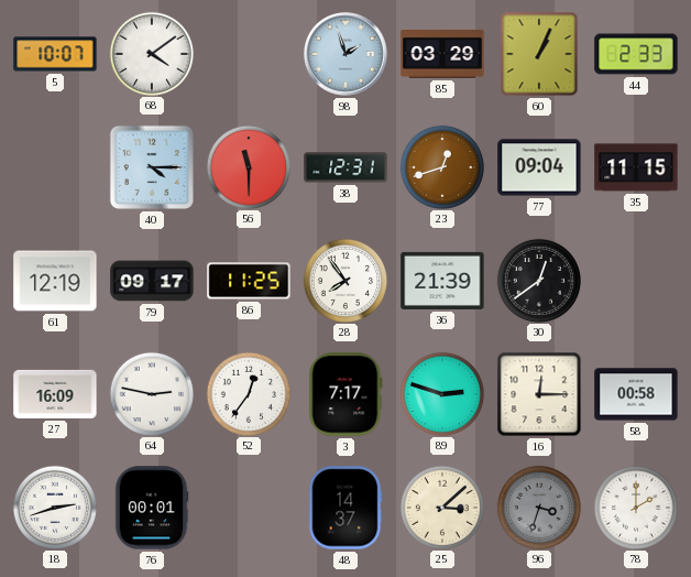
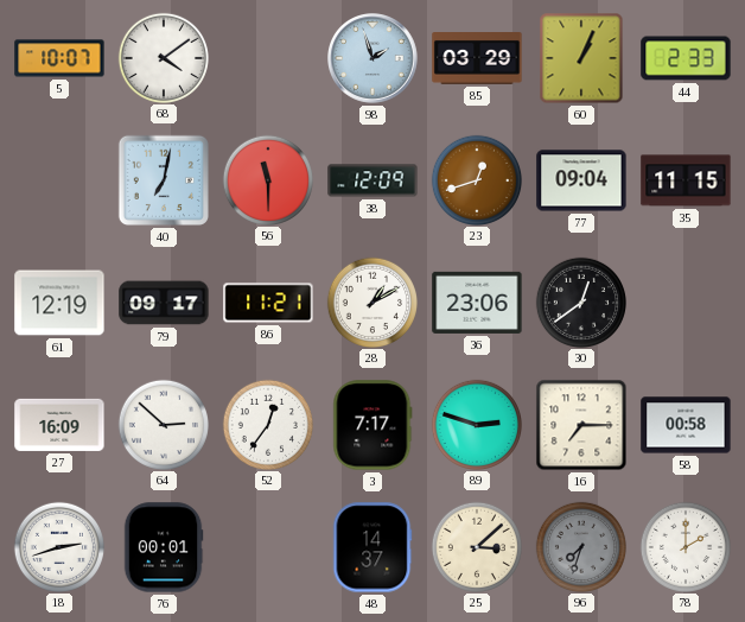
40: 4:15 -> 7:02 (164, 180)
38: 12:31 -> 12:09 (372, 180)
86: 11:25 -> 11:21 (268, 303)
28: 7:54 -> 1:10 (371, 302)
36: 21:39 -> 23:06 (477, 303)
64: 2:47 -> 2:52 (163, 424)
16: 12:15 -> 7:15 (581, 425)
96: 3:33 -> 7:33 (580, 546)
